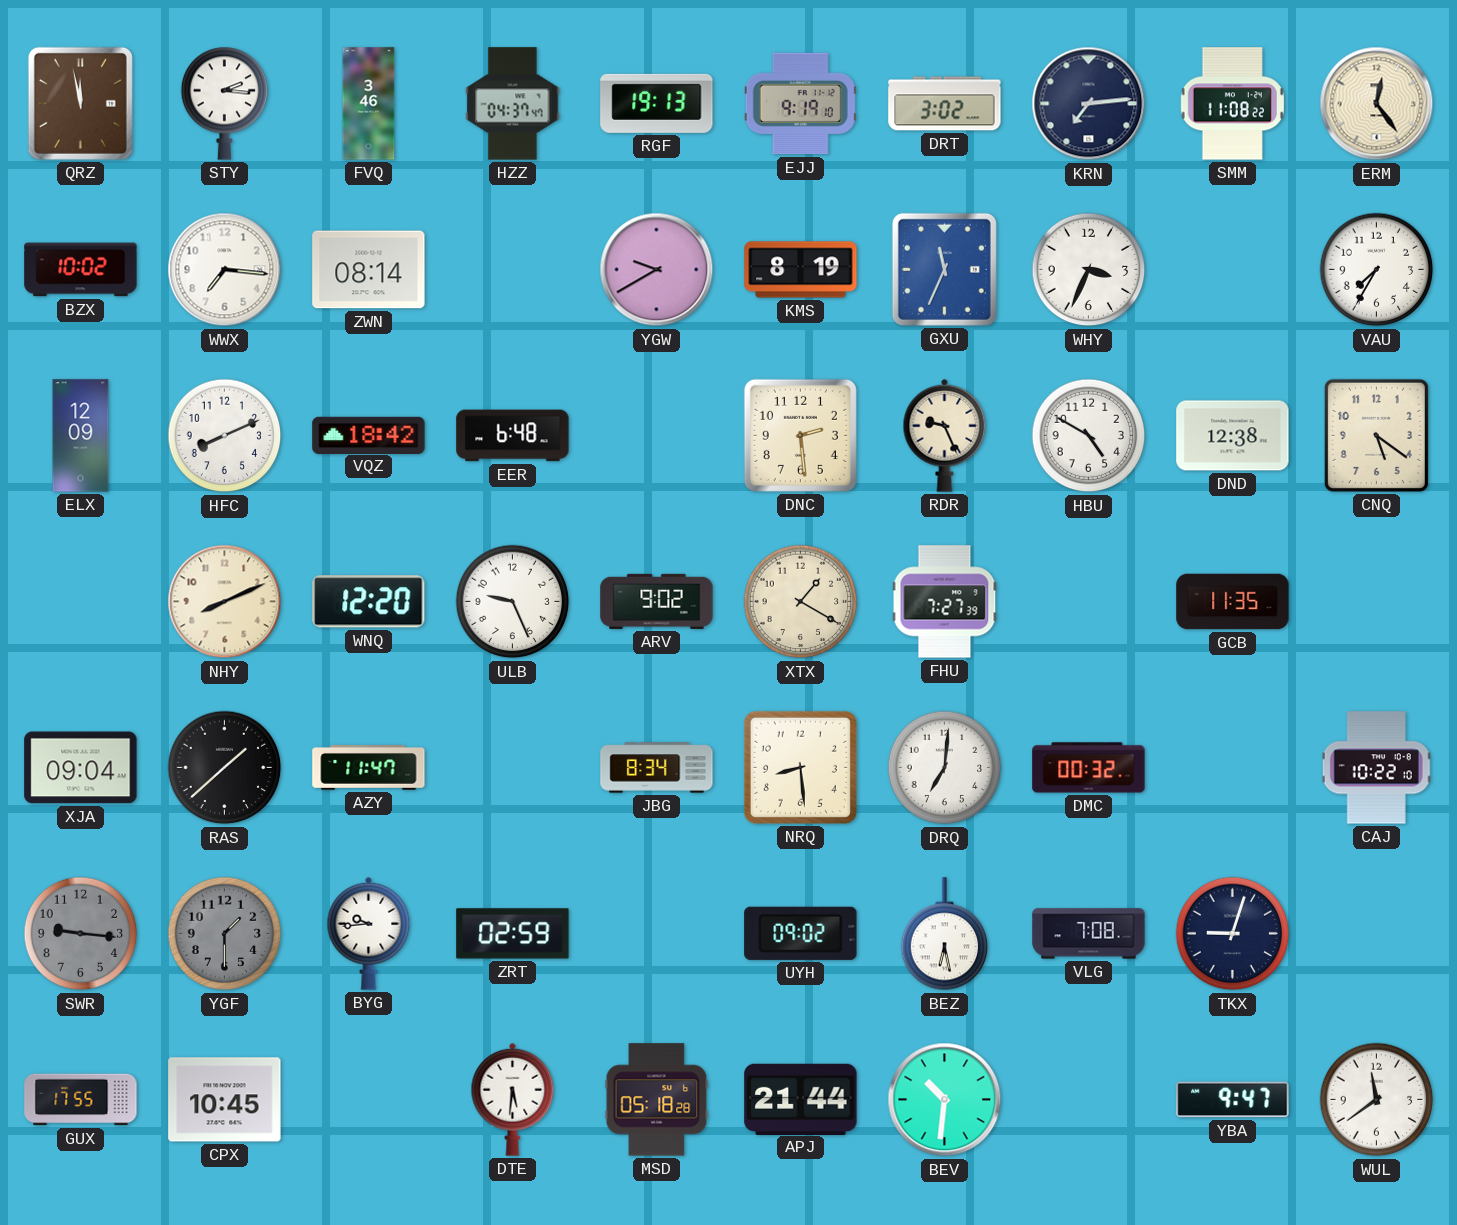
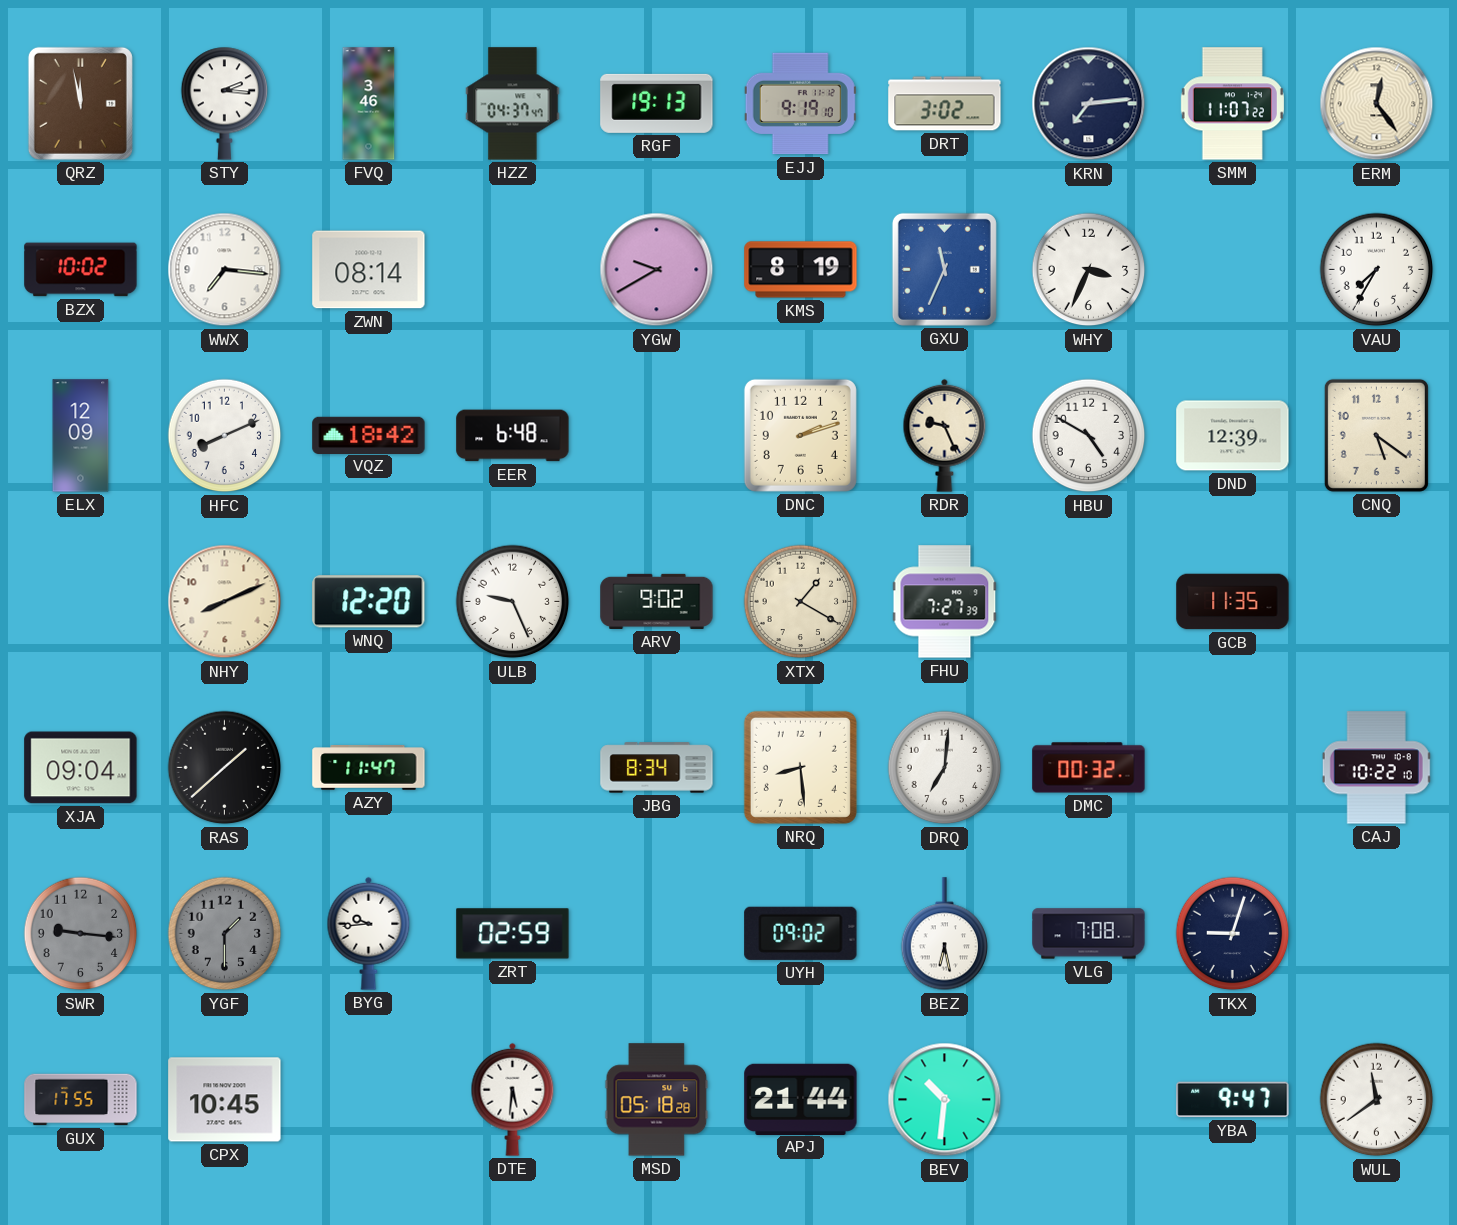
SMM: 11:08 -> 11:07 (1232, 104)
DNC: 2:29 -> 2:12 (800, 435)
DND: 12:38 -> 12:39 (1233, 436)
